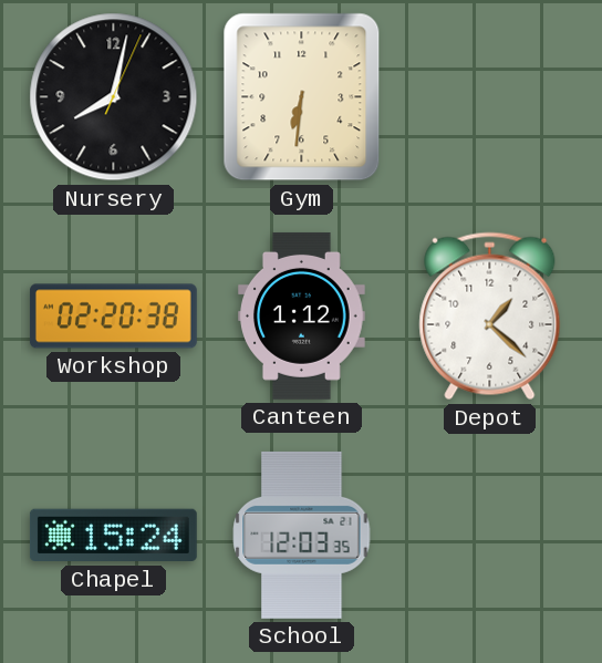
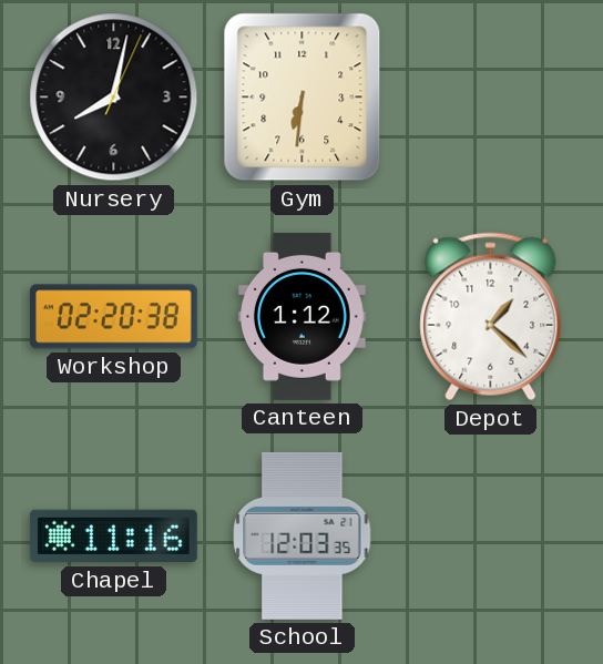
Chapel: 15:24 -> 11:16 (113, 537)
